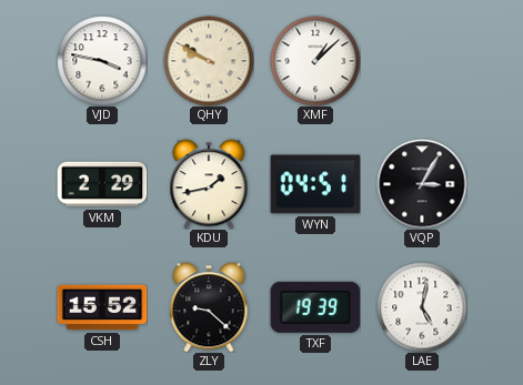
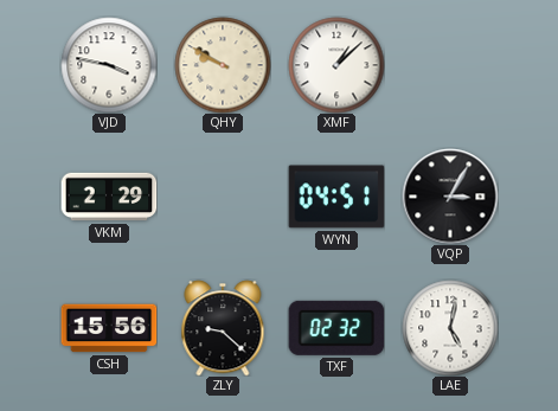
KDU: 1:43 -> none (209, 184)
CSH: 15:52 -> 15:56 (109, 328)
TXF: 19:39 -> 02:32 (336, 328)
